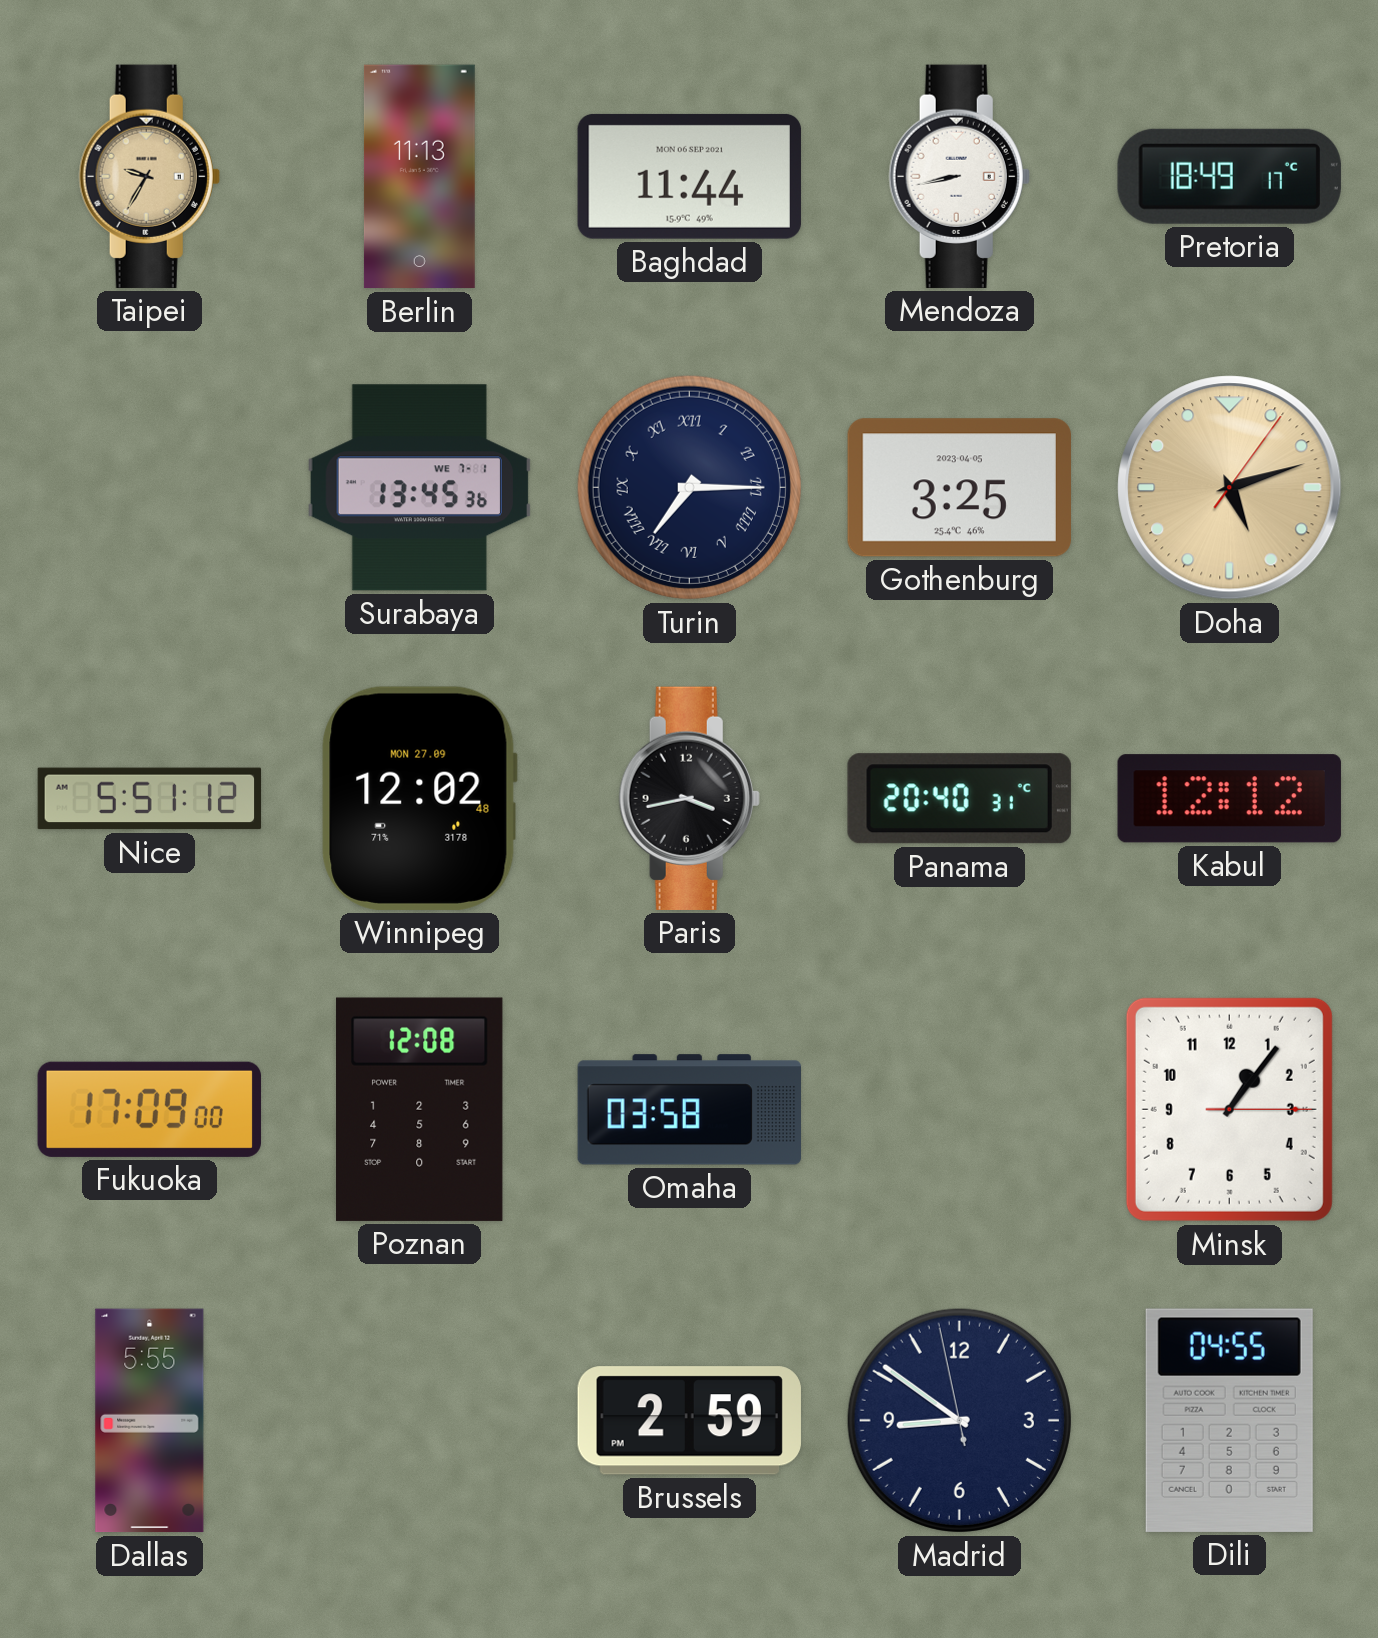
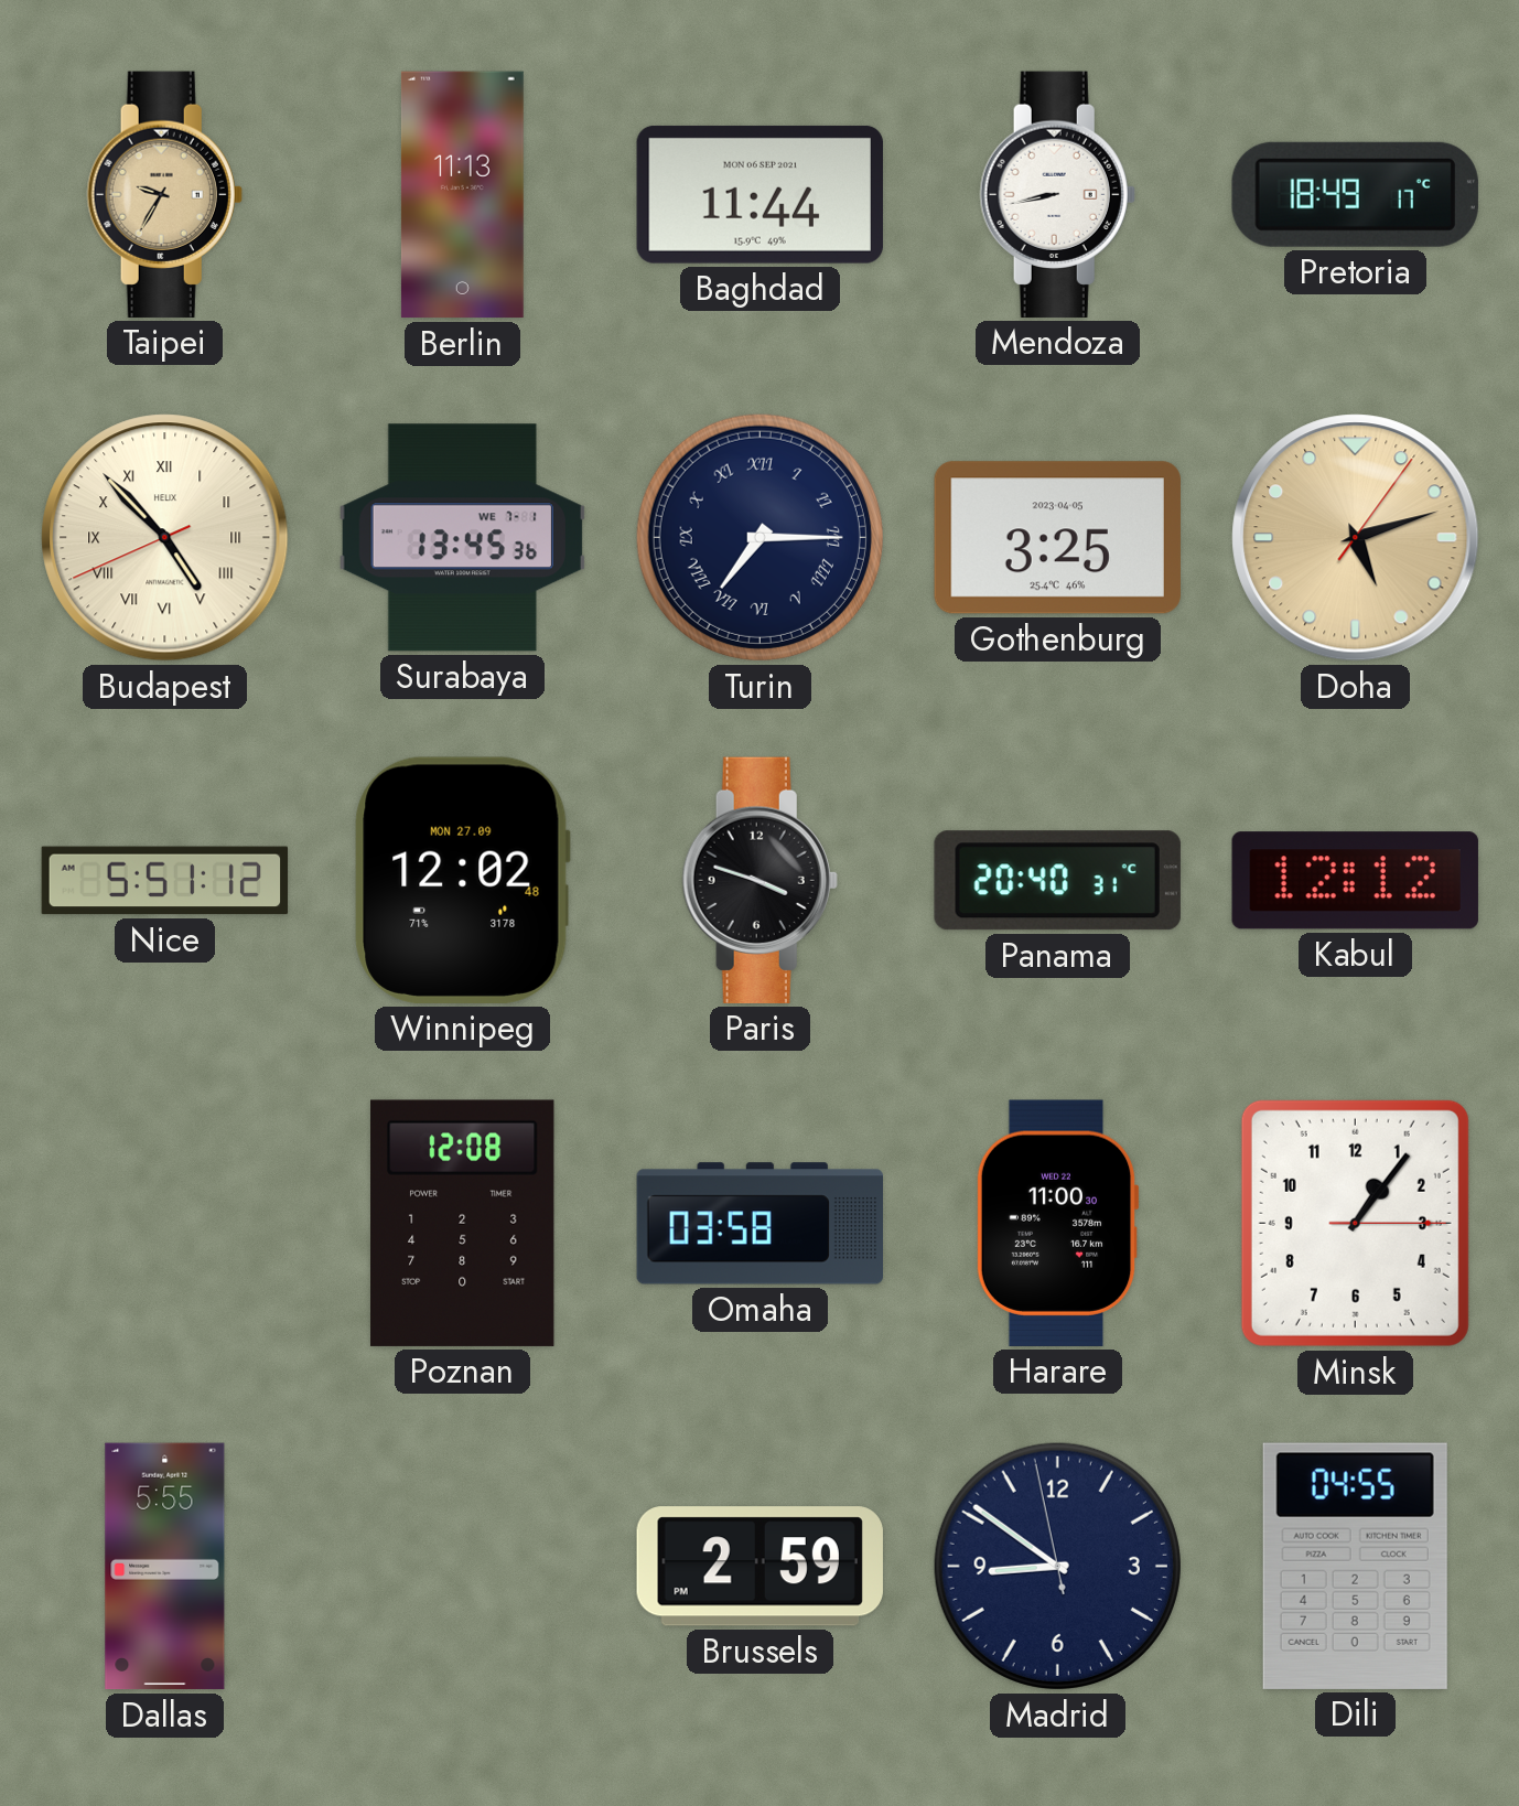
Budapest: none -> 4:52 (165, 538)
Paris: 3:43 -> 3:48 (759, 880)
Fukuoka: 17:09 -> none (149, 1109)
Harare: none -> 11:00 (1057, 1223)
